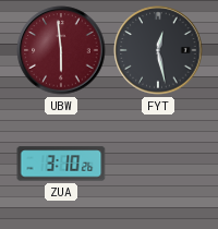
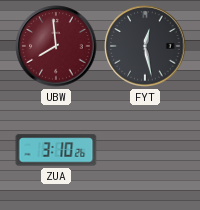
UBW: 5:59 -> 7:59 (56, 46)
